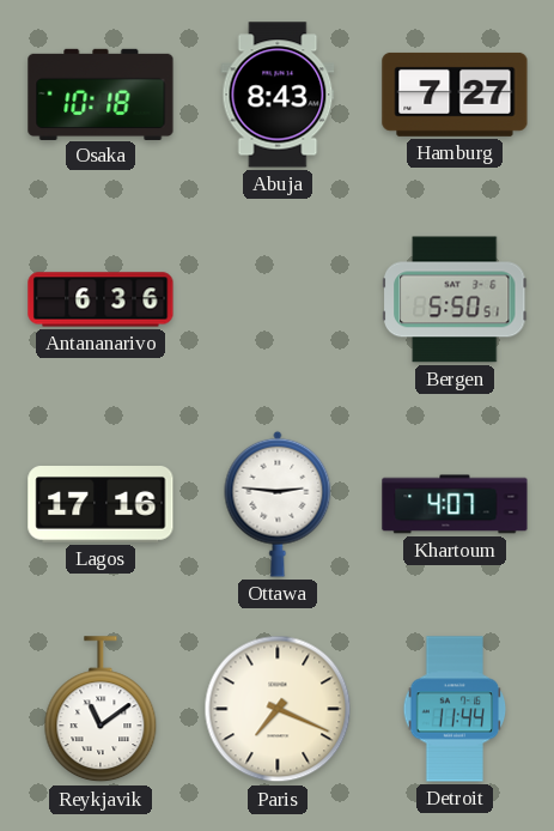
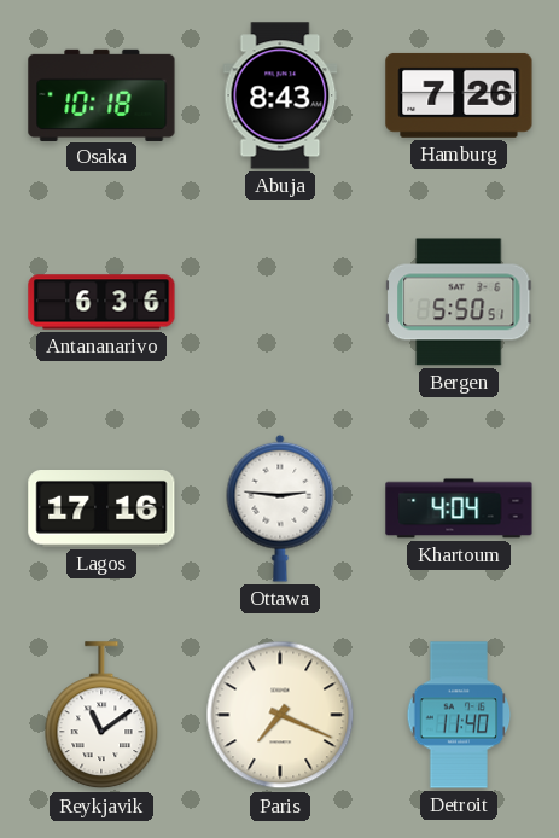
Hamburg: 7:27 -> 7:26 (459, 95)
Khartoum: 4:07 -> 4:04 (459, 508)
Detroit: 11:44 -> 11:40 (459, 715)
